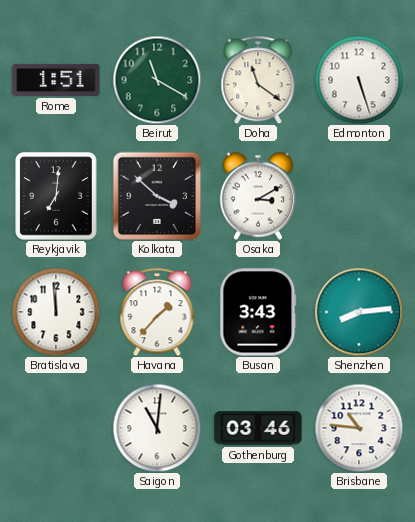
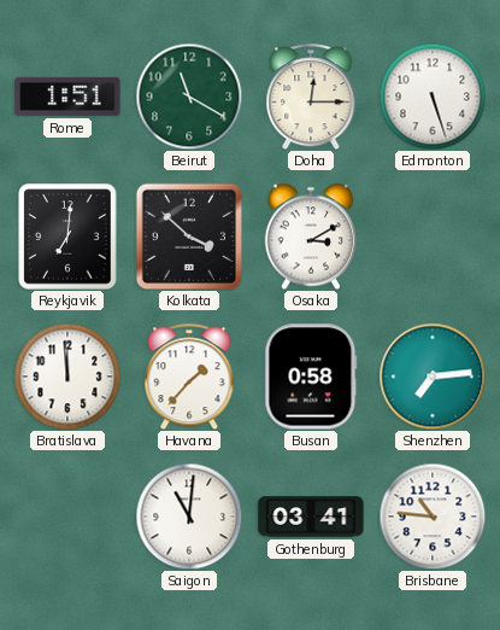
Doha: 11:21 -> 12:15 (311, 97)
Busan: 3:43 -> 0:58 (311, 377)
Shenzhen: 8:14 -> 7:14 (433, 377)
Gothenburg: 03:46 -> 03:41 (311, 517)
